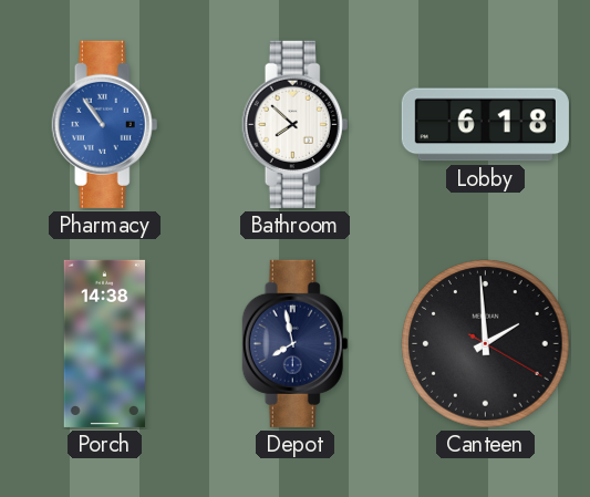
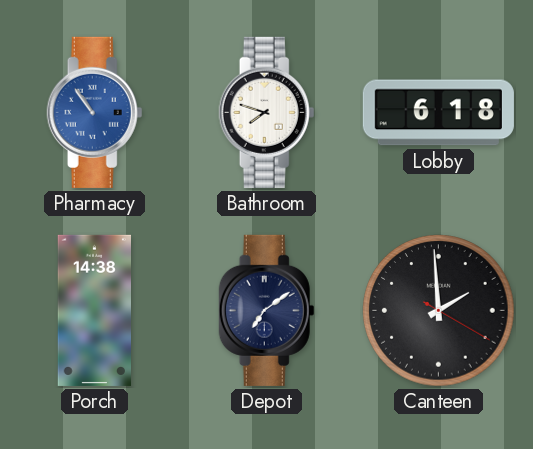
Bathroom: 7:52 -> 7:48 (267, 112)
Depot: 7:58 -> 7:09 (267, 310)
